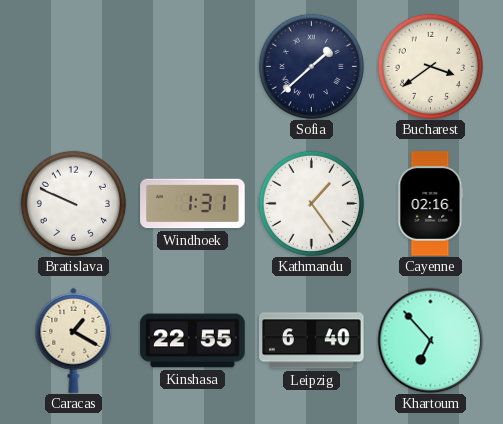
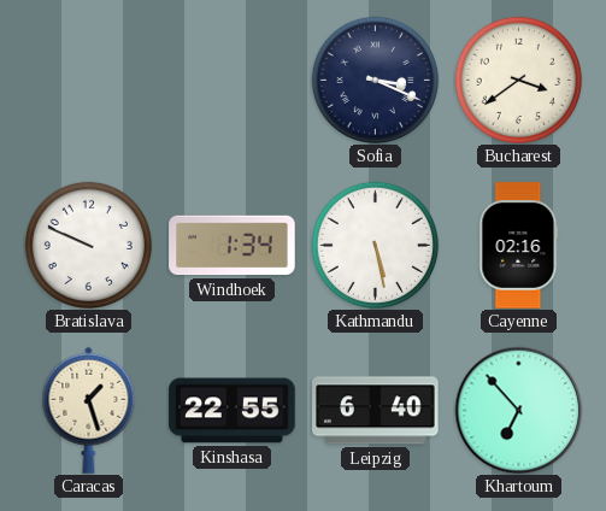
Sofia: 1:38 -> 3:19 (375, 80)
Windhoek: 1:31 -> 1:34 (233, 246)
Kathmandu: 1:24 -> 5:28 (375, 245)
Caracas: 1:20 -> 1:27 (89, 410)
